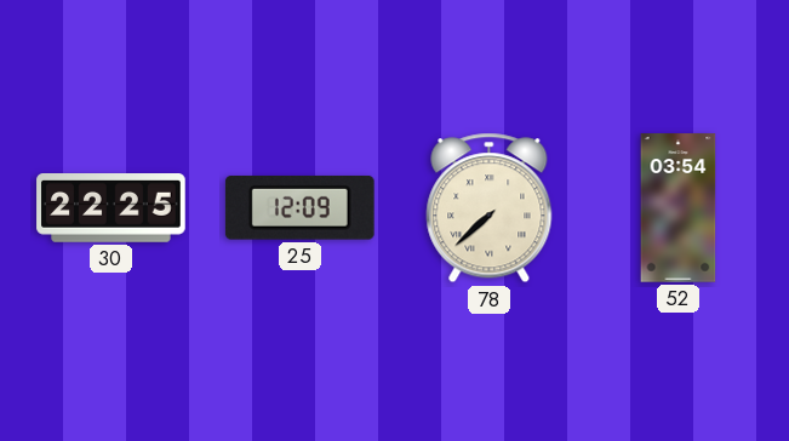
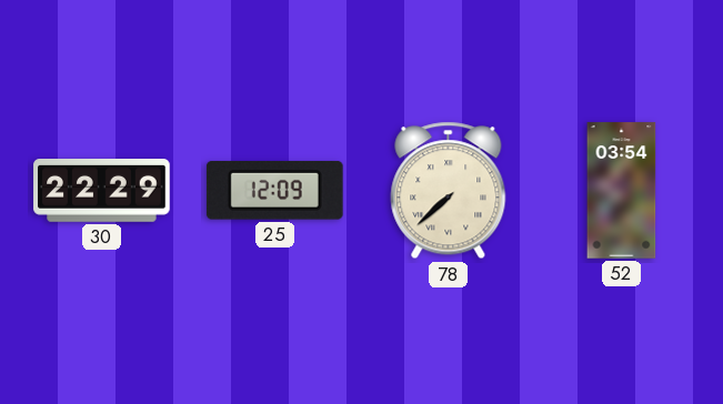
30: 22:25 -> 22:29 (102, 191)
